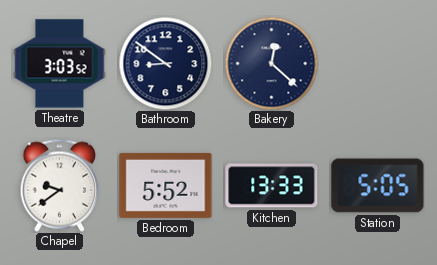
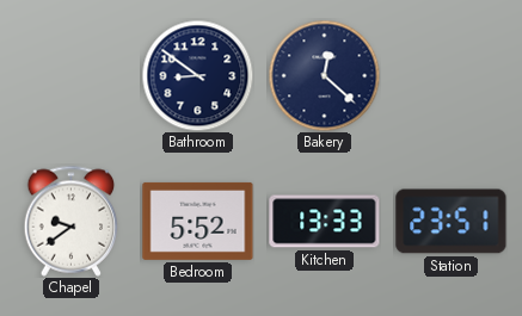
Theatre: 3:03 -> none (60, 64)
Station: 5:05 -> 23:51 (452, 222)
